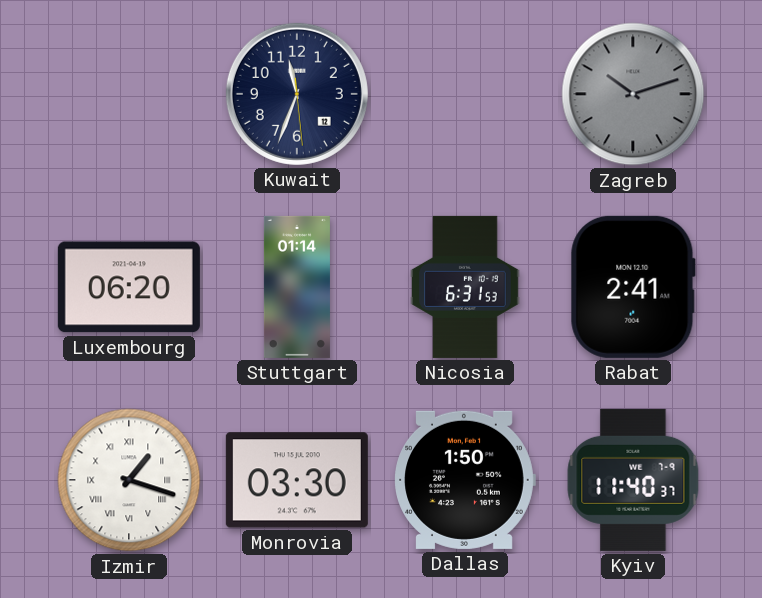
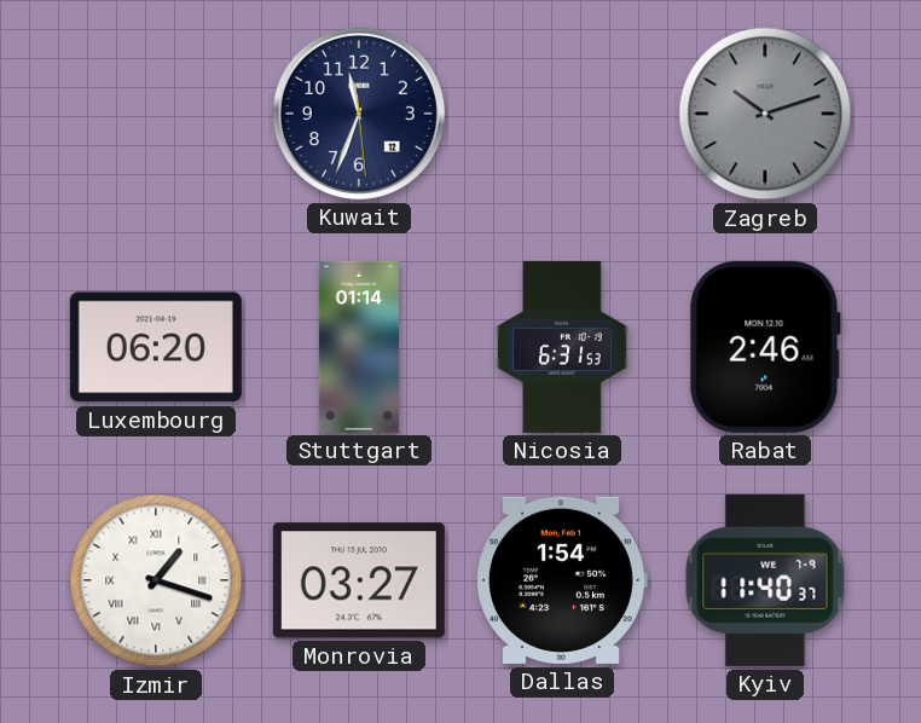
Rabat: 2:41 -> 2:46 (765, 347)
Monrovia: 03:30 -> 03:27 (359, 580)
Dallas: 1:50 -> 1:54 (562, 580)
